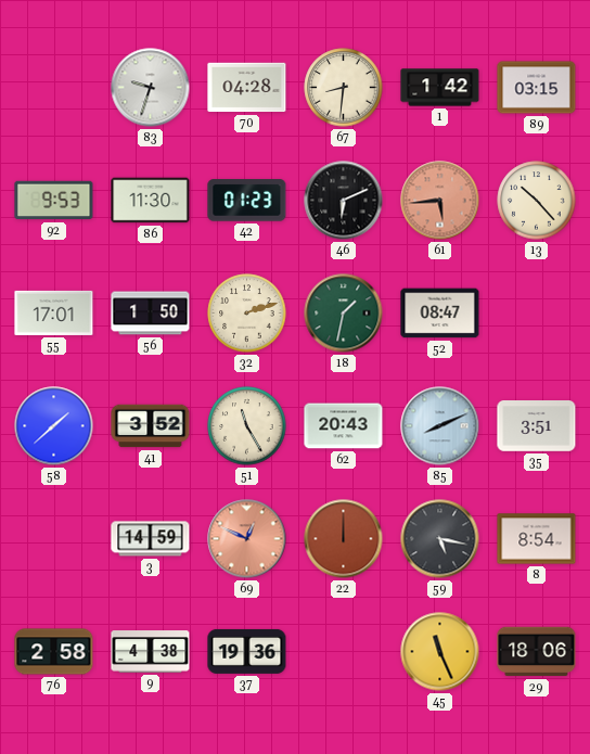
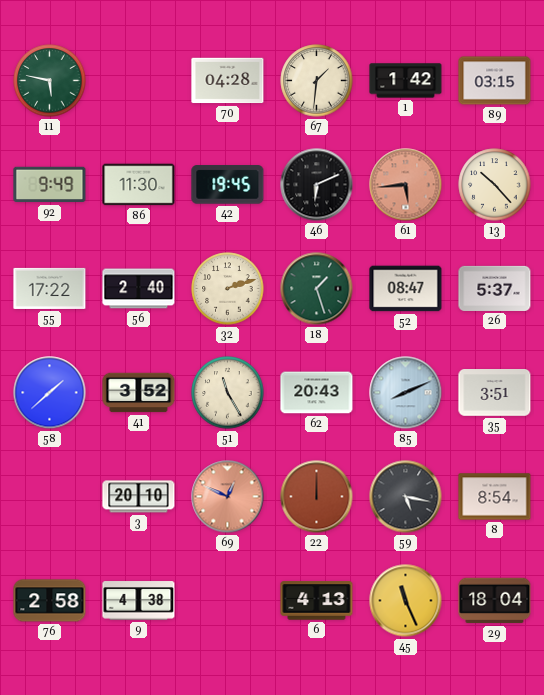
11: none -> 5:47 (50, 81)
83: 9:33 -> none (151, 88)
67: 8:31 -> 1:31 (317, 81)
92: 9:53 -> 9:49 (50, 185)
42: 01:23 -> 19:45 (228, 185)
55: 17:01 -> 17:22 (50, 288)
56: 1:50 -> 2:40 (139, 289)
18: 1:32 -> 1:27 (317, 289)
26: none -> 5:37 (495, 288)
3: 14:59 -> 20:10 (139, 497)
37: 19:36 -> none (247, 651)
6: none -> 4:13 (317, 601)
29: 18:06 -> 18:04 (495, 601)
